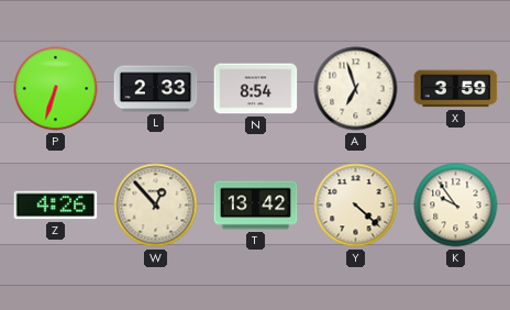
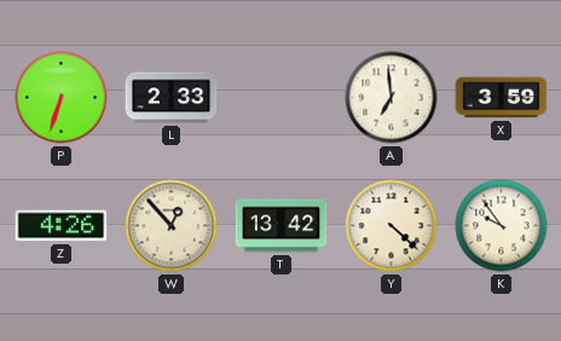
N: 8:54 -> none (256, 89)
A: 6:57 -> 6:59 (392, 98)
